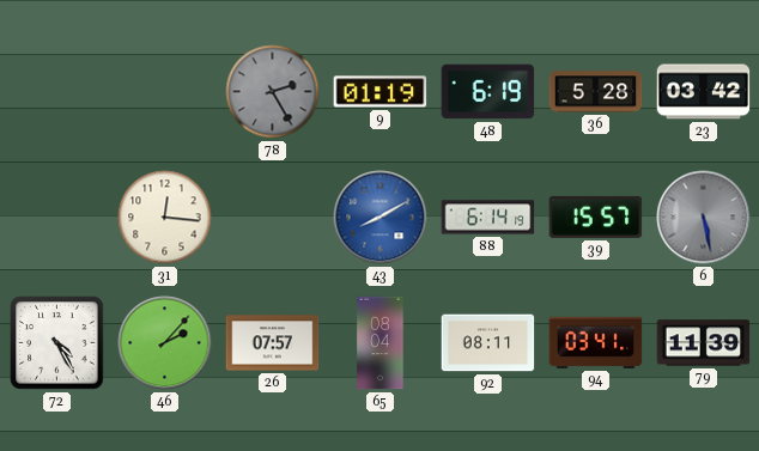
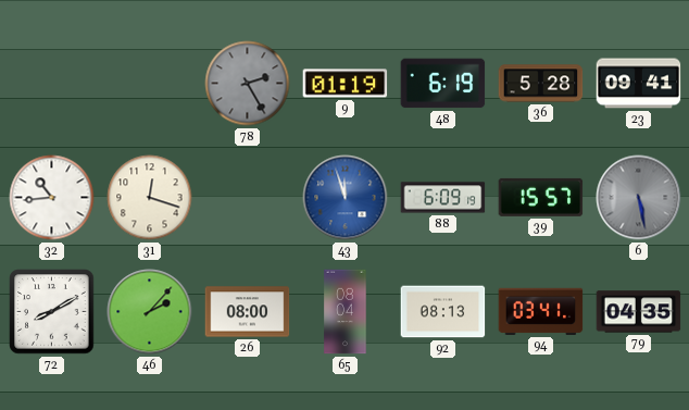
23: 03:42 -> 09:41 (639, 84)
32: none -> 10:44 (52, 198)
31: 12:16 -> 12:18 (150, 198)
43: 8:10 -> 11:57 (346, 198)
88: 6:14 -> 6:09 (443, 198)
72: 4:25 -> 8:10 (52, 312)
26: 07:57 -> 08:00 (248, 312)
92: 08:11 -> 08:13 (443, 312)
79: 11:39 -> 04:35 (639, 312)
